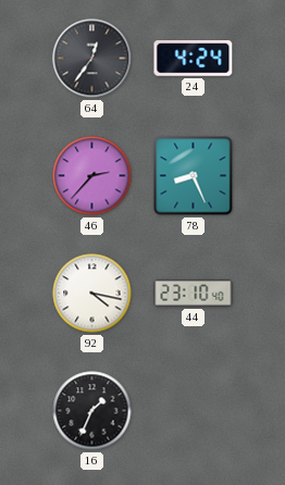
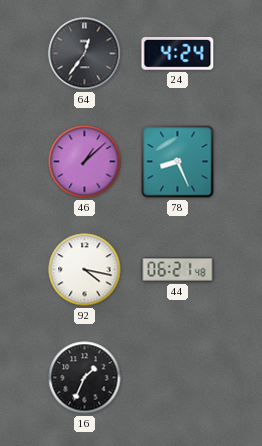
46: 2:37 -> 1:08 (85, 162)
44: 23:10 -> 06:21 (178, 269)
